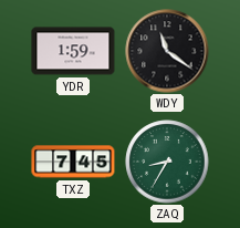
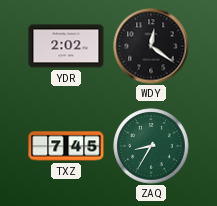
YDR: 1:59 -> 2:02 (66, 46)
WDY: 11:21 -> 12:21 (151, 46)
